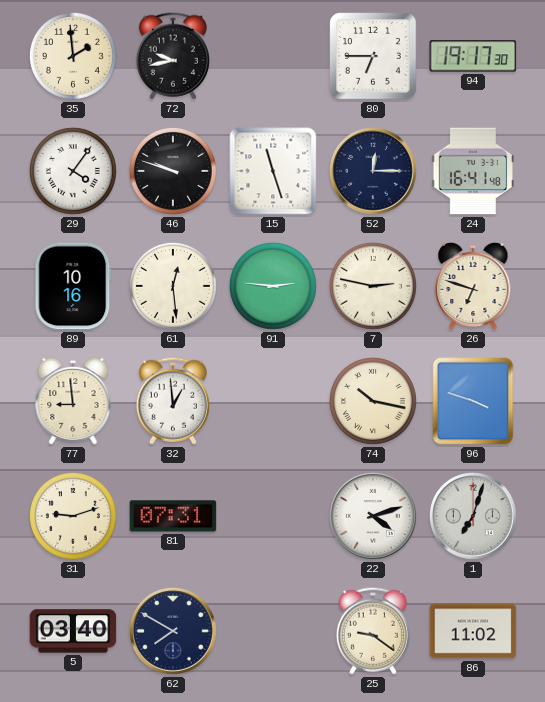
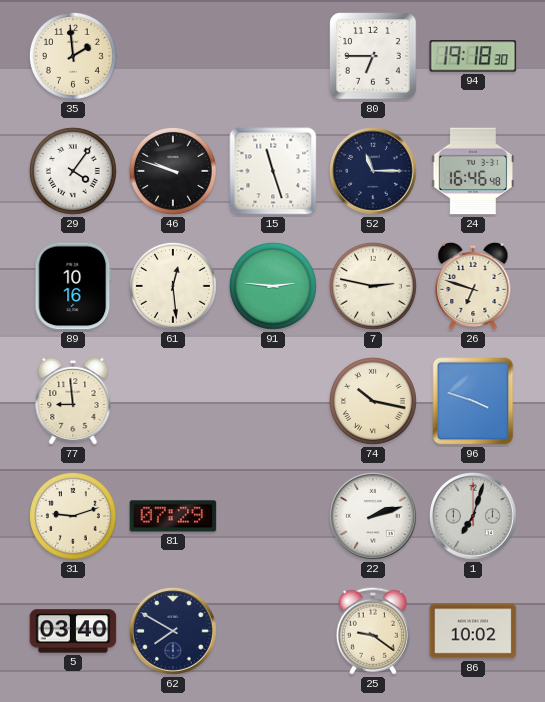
72: 9:43 -> none (173, 56)
94: 19:17 -> 19:18 (473, 56)
52: 12:15 -> 11:15 (374, 172)
24: 16:41 -> 16:46 (473, 171)
32: 12:59 -> none (173, 401)
81: 07:31 -> 07:29 (173, 516)
22: 4:12 -> 2:12 (374, 517)
86: 11:02 -> 10:02 (473, 631)
